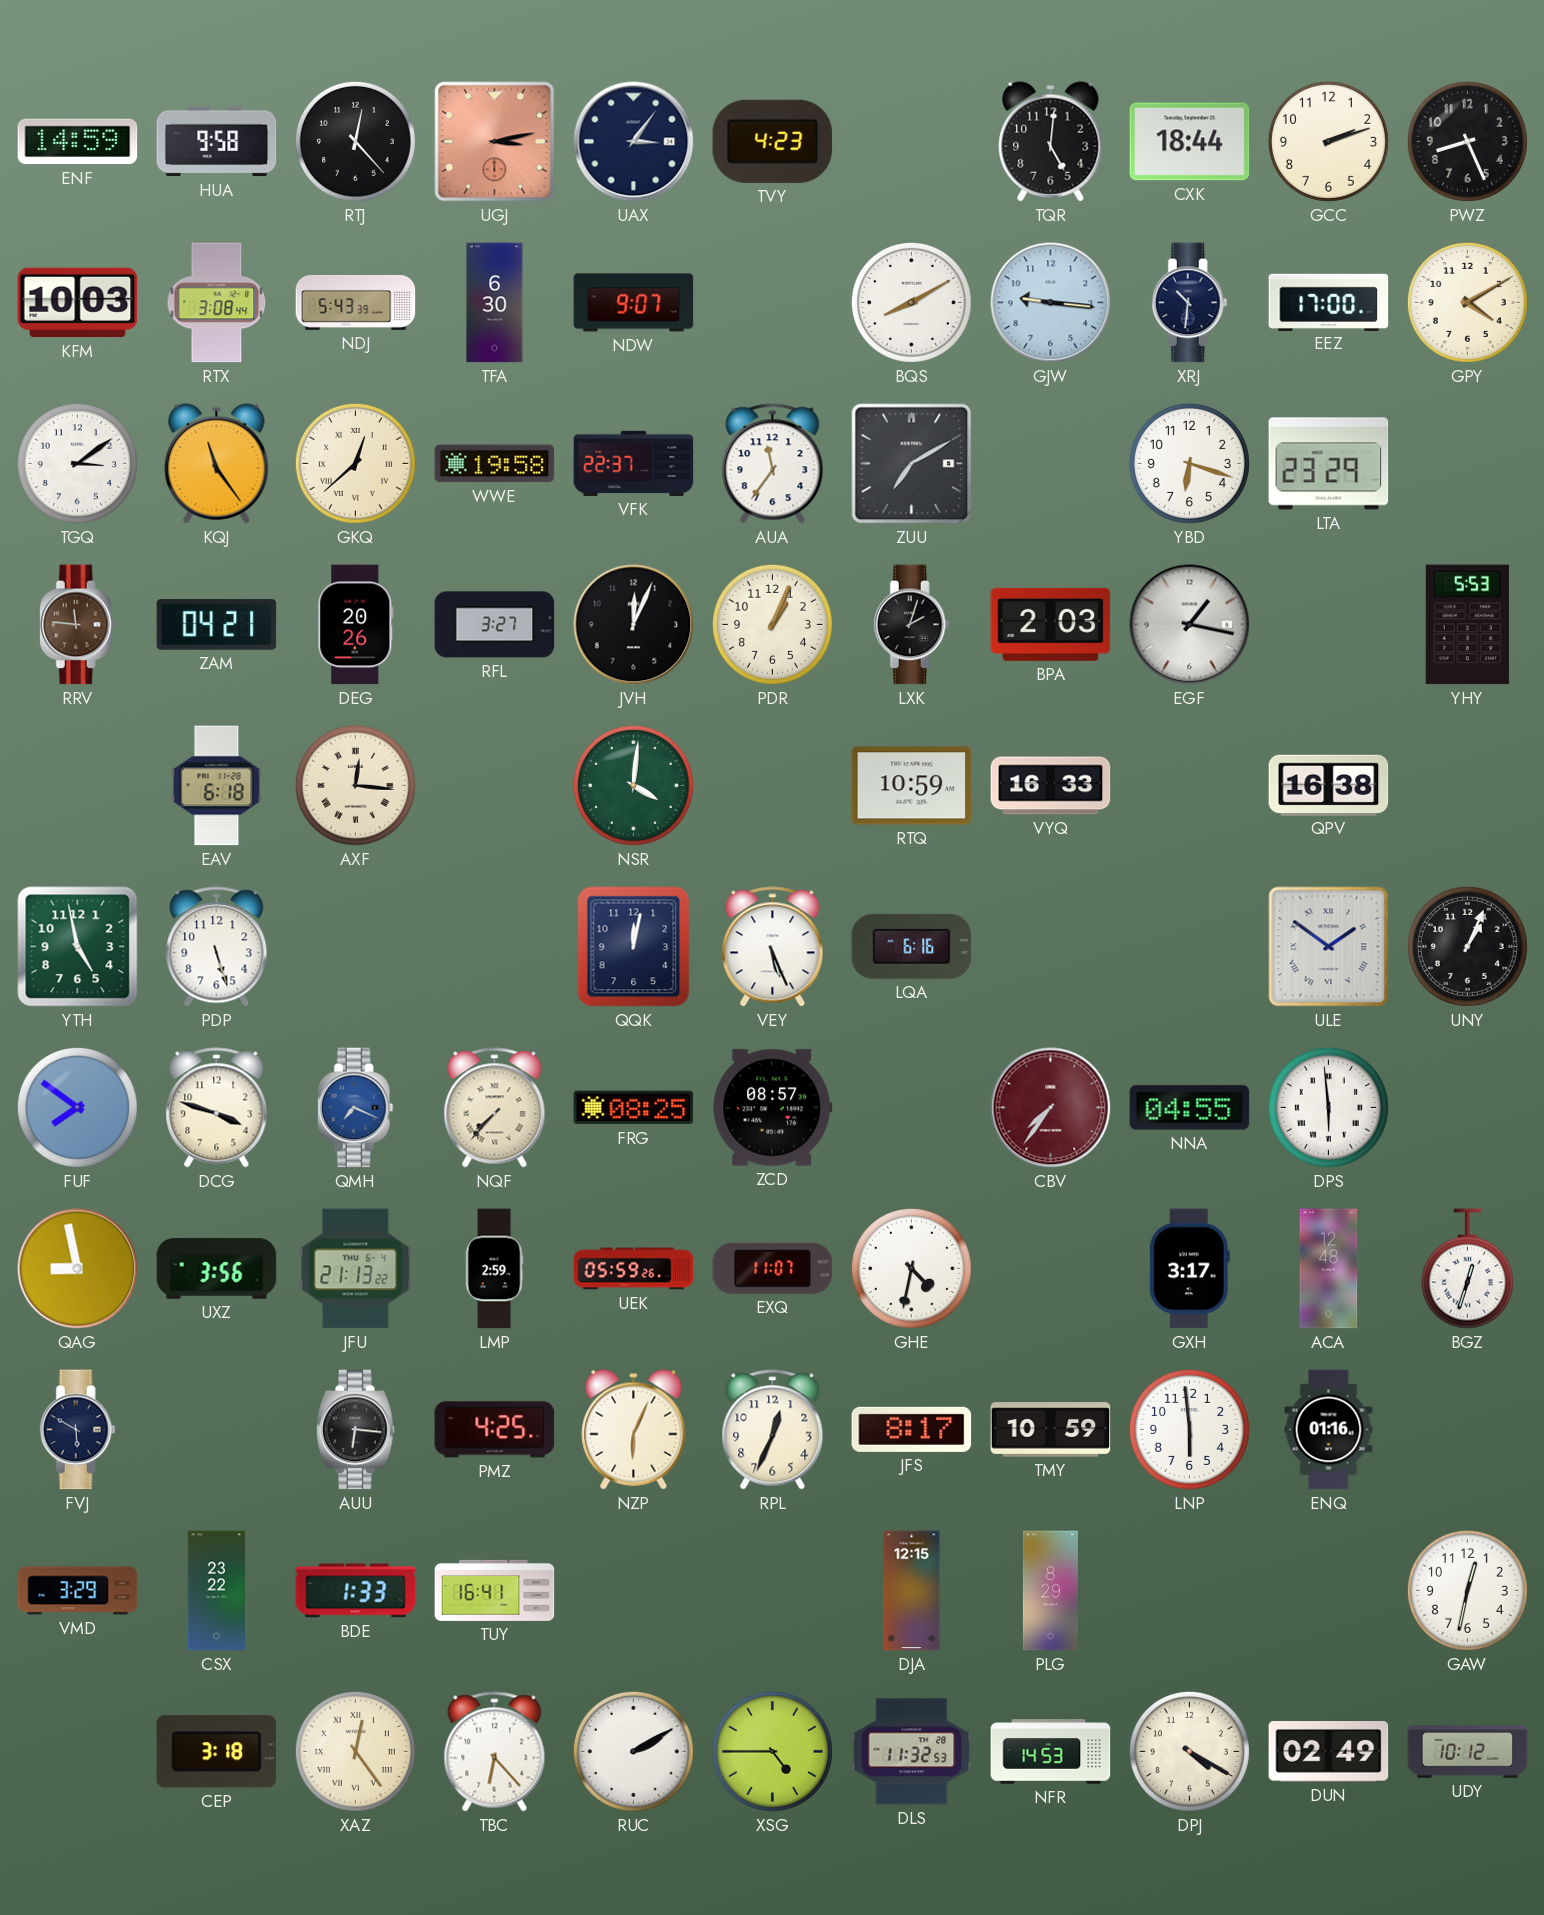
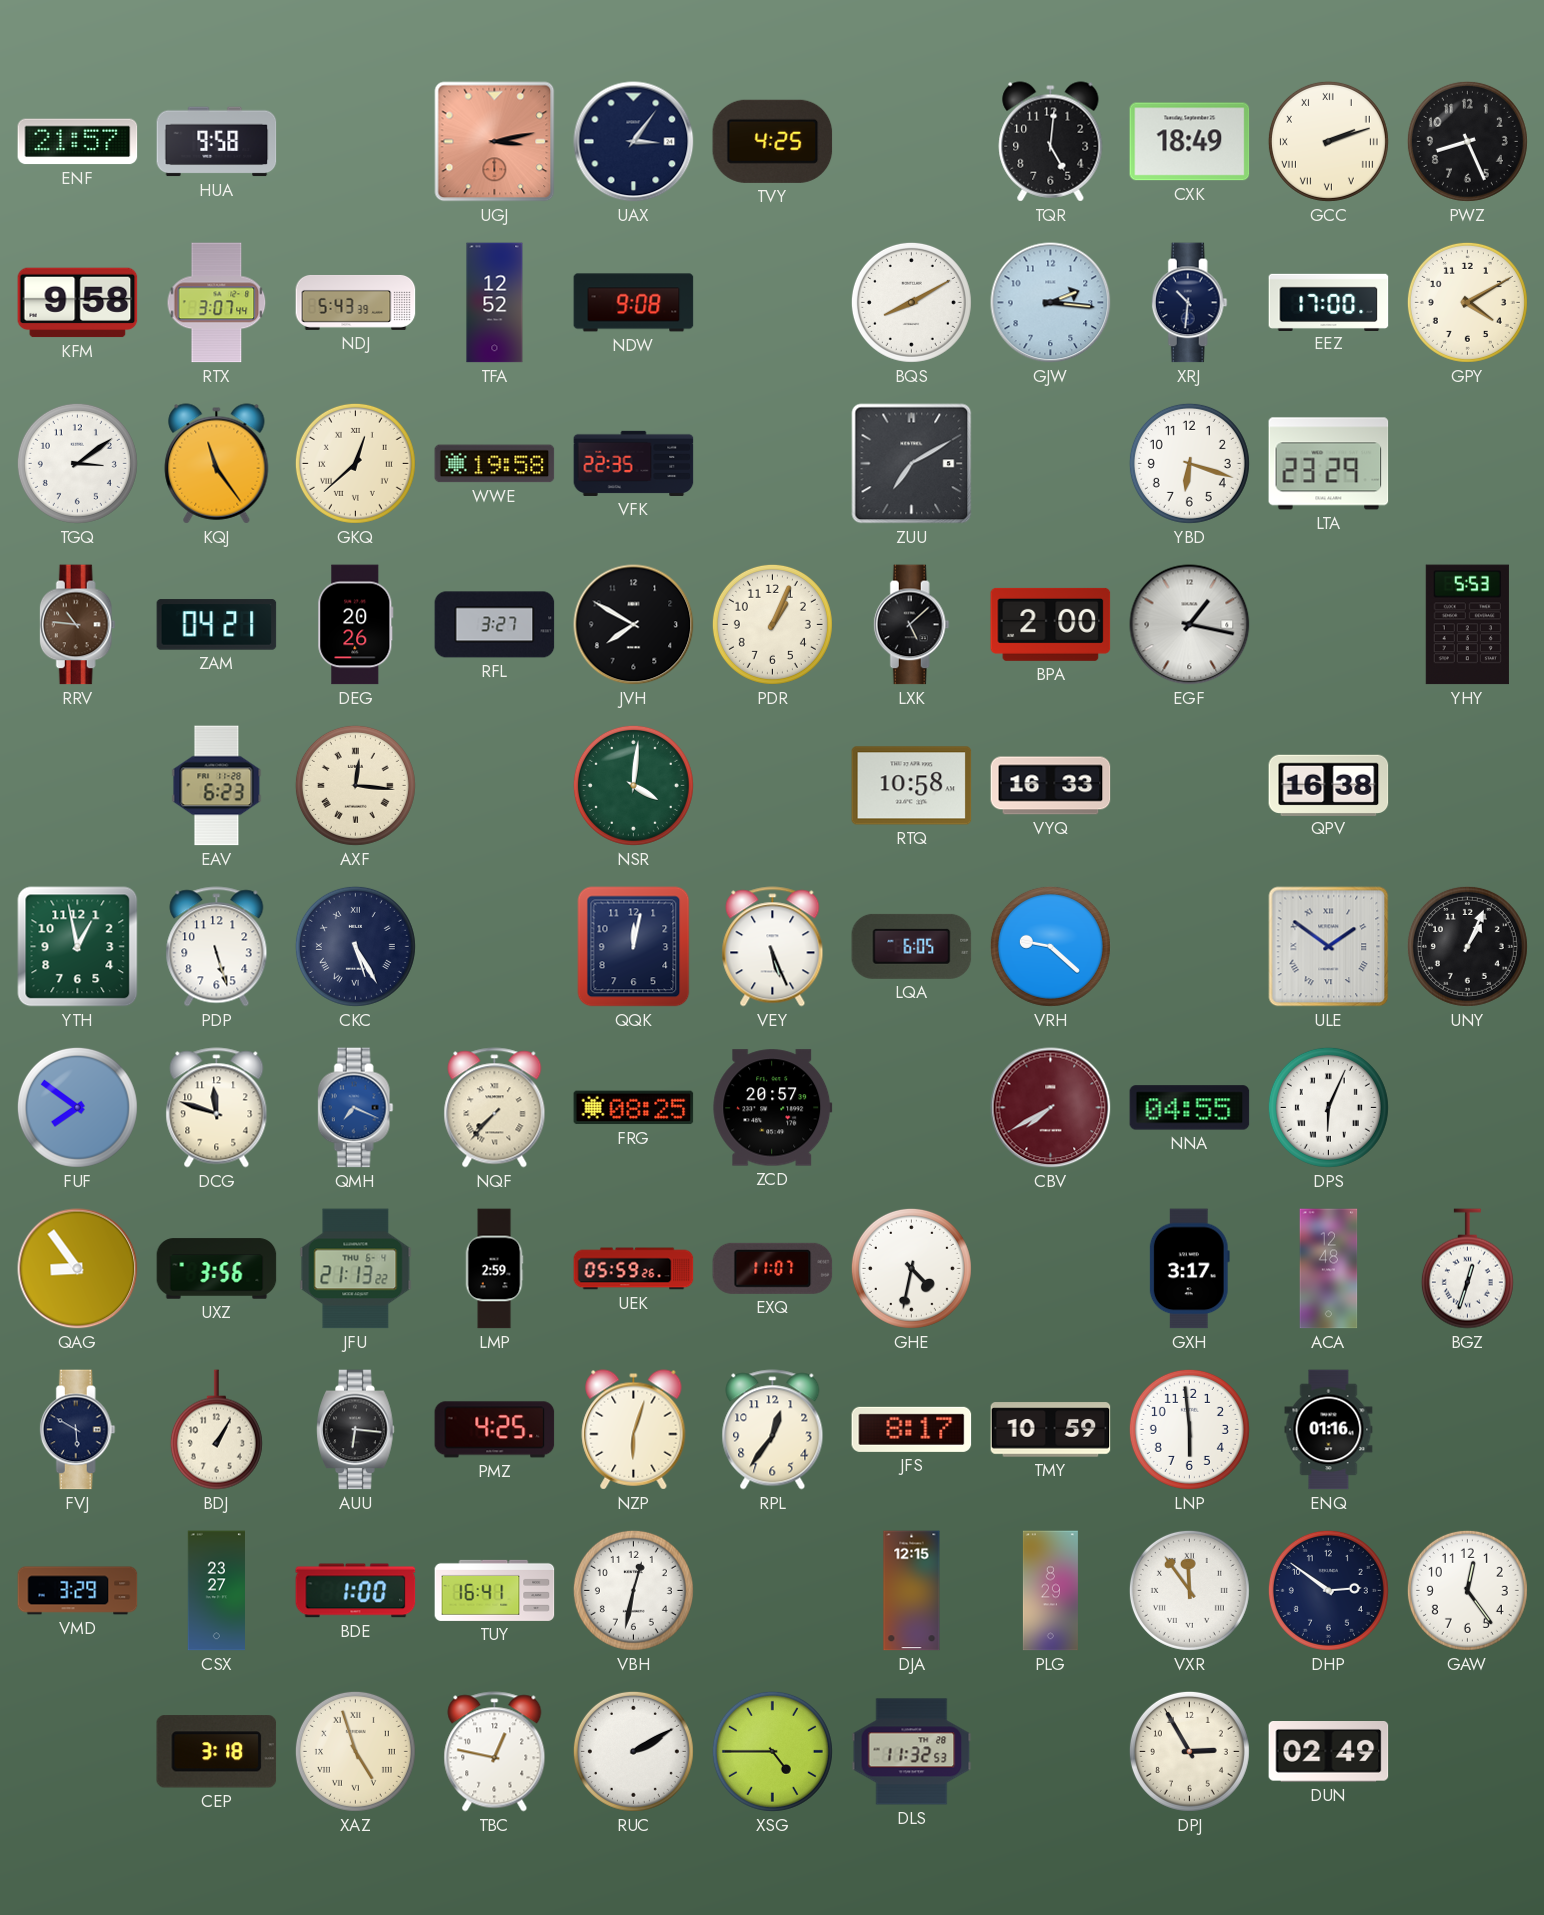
ENF: 14:59 -> 21:57 (78, 142)
RTJ: 12:23 -> none (355, 141)
TVY: 4:23 -> 4:25 (773, 141)
CXK: 18:44 -> 18:49 (1190, 142)
GCC numerals: Arabic -> Roman (1328, 141)
KFM: 10:03 -> 9:58 (78, 303)
RTX: 3:08 -> 3:07 (217, 303)
TFA: 6:30 -> 12:52 (495, 303)
NDW: 9:07 -> 9:08 (634, 303)
GJW: 9:16 -> 2:16 (1051, 303)
VFK: 22:37 -> 22:35 (634, 463)
AUA: 11:36 -> none (773, 464)
RRV: 11:46 -> 10:46 (77, 625)
JVH: 12:04 -> 7:50 (634, 625)
LXK: 2:03 -> 5:08 (911, 625)
BPA: 2:03 -> 2:00 (1051, 624)
EAV: 6:18 -> 6:23 (217, 786)
RTQ: 10:59 -> 10:58 (912, 786)
YTH: 4:58 -> 12:58 (78, 947)
CKC: none -> 5:25 (355, 946)
LQA: 6:16 -> 6:05 (912, 946)
VRH: none -> 9:22 (1050, 946)
DCG: 3:48 -> 11:48 (217, 1108)
ZCD: 08:57 -> 20:57 (773, 1108)
CBV: 7:36 -> 7:40 (1051, 1108)
DPS: 5:59 -> 6:04 (1328, 1107)
QAG: 8:58 -> 8:54 (78, 1269)
BDJ: none -> 1:05 (216, 1430)
NZP: 6:04 -> 6:03 (634, 1430)
RPL: 12:34 -> 12:36 (773, 1430)
CSX: 23:22 -> 23:27 (216, 1591)
BDE: 1:33 -> 1:00 (356, 1591)
VBH: none -> 12:32 (633, 1590)
VXR: none -> 11:54 (1189, 1590)
DHP: none -> 2:51 (1328, 1590)
GAW: 12:32 -> 12:24 (1467, 1590)
XAZ: 12:24 -> 4:57 (355, 1751)
TBC: 6:23 -> 12:47 (495, 1752)
NFR: 14:53 -> none (1051, 1752)
DPJ: 4:20 -> 2:55 (1189, 1751)
UDY: 10:12 -> none (1468, 1752)
